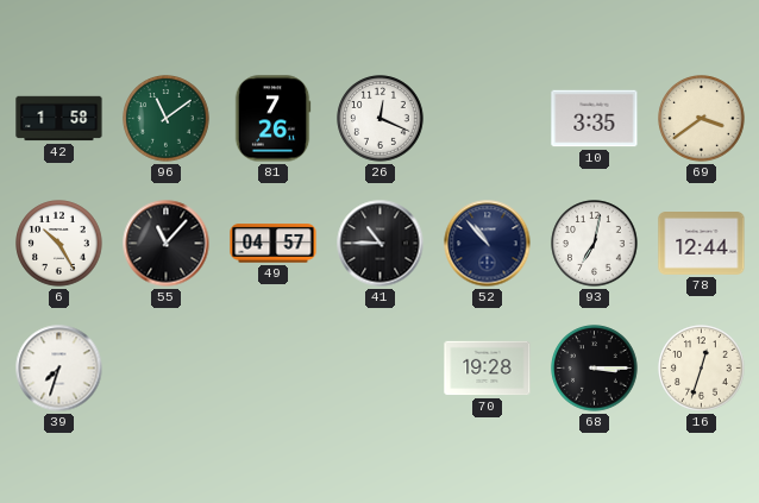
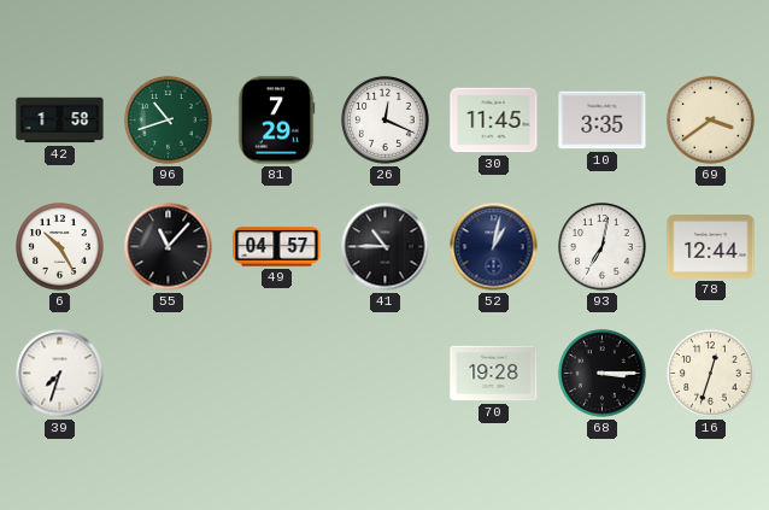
96: 11:09 -> 10:42 (169, 121)
81: 7:26 -> 7:29 (276, 121)
30: none -> 11:45 (494, 121)
52: 10:53 -> 1:02 (494, 247)
